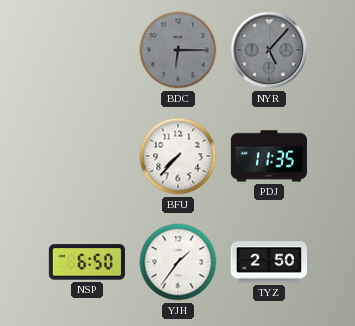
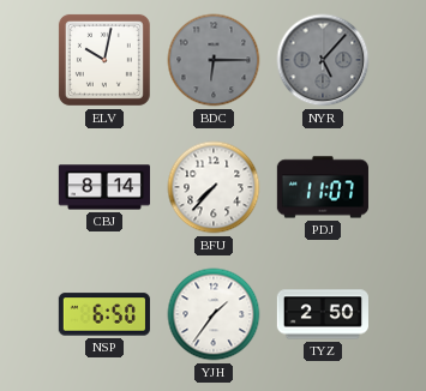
ELV: none -> 10:02 (104, 60)
CBJ: none -> 8:14 (103, 187)
PDJ: 11:35 -> 11:07 (323, 187)
